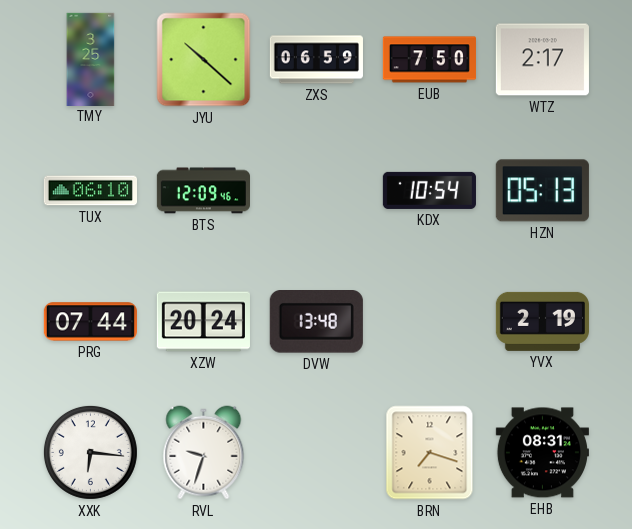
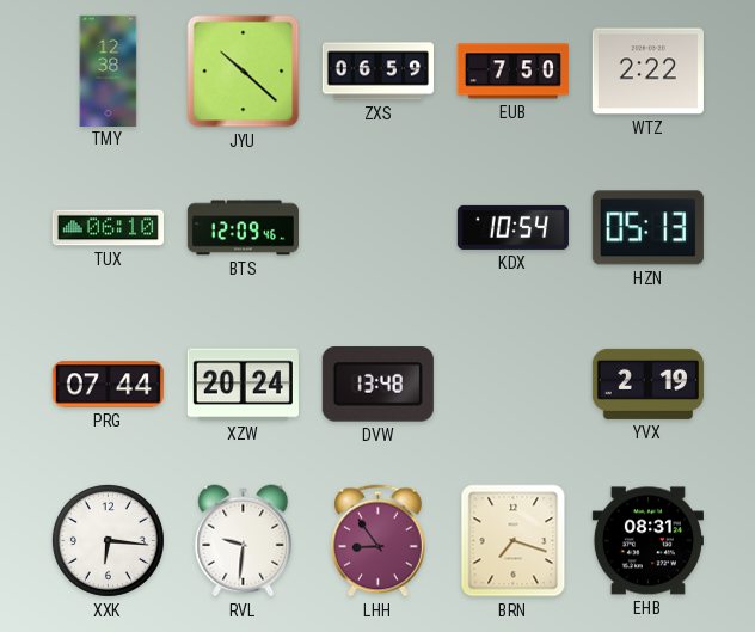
TMY: 3:25 -> 12:38 (109, 70)
WTZ: 2:17 -> 2:22 (647, 72)
RVL: 9:33 -> 9:31 (244, 541)
LHH: none -> 8:54 (379, 541)
